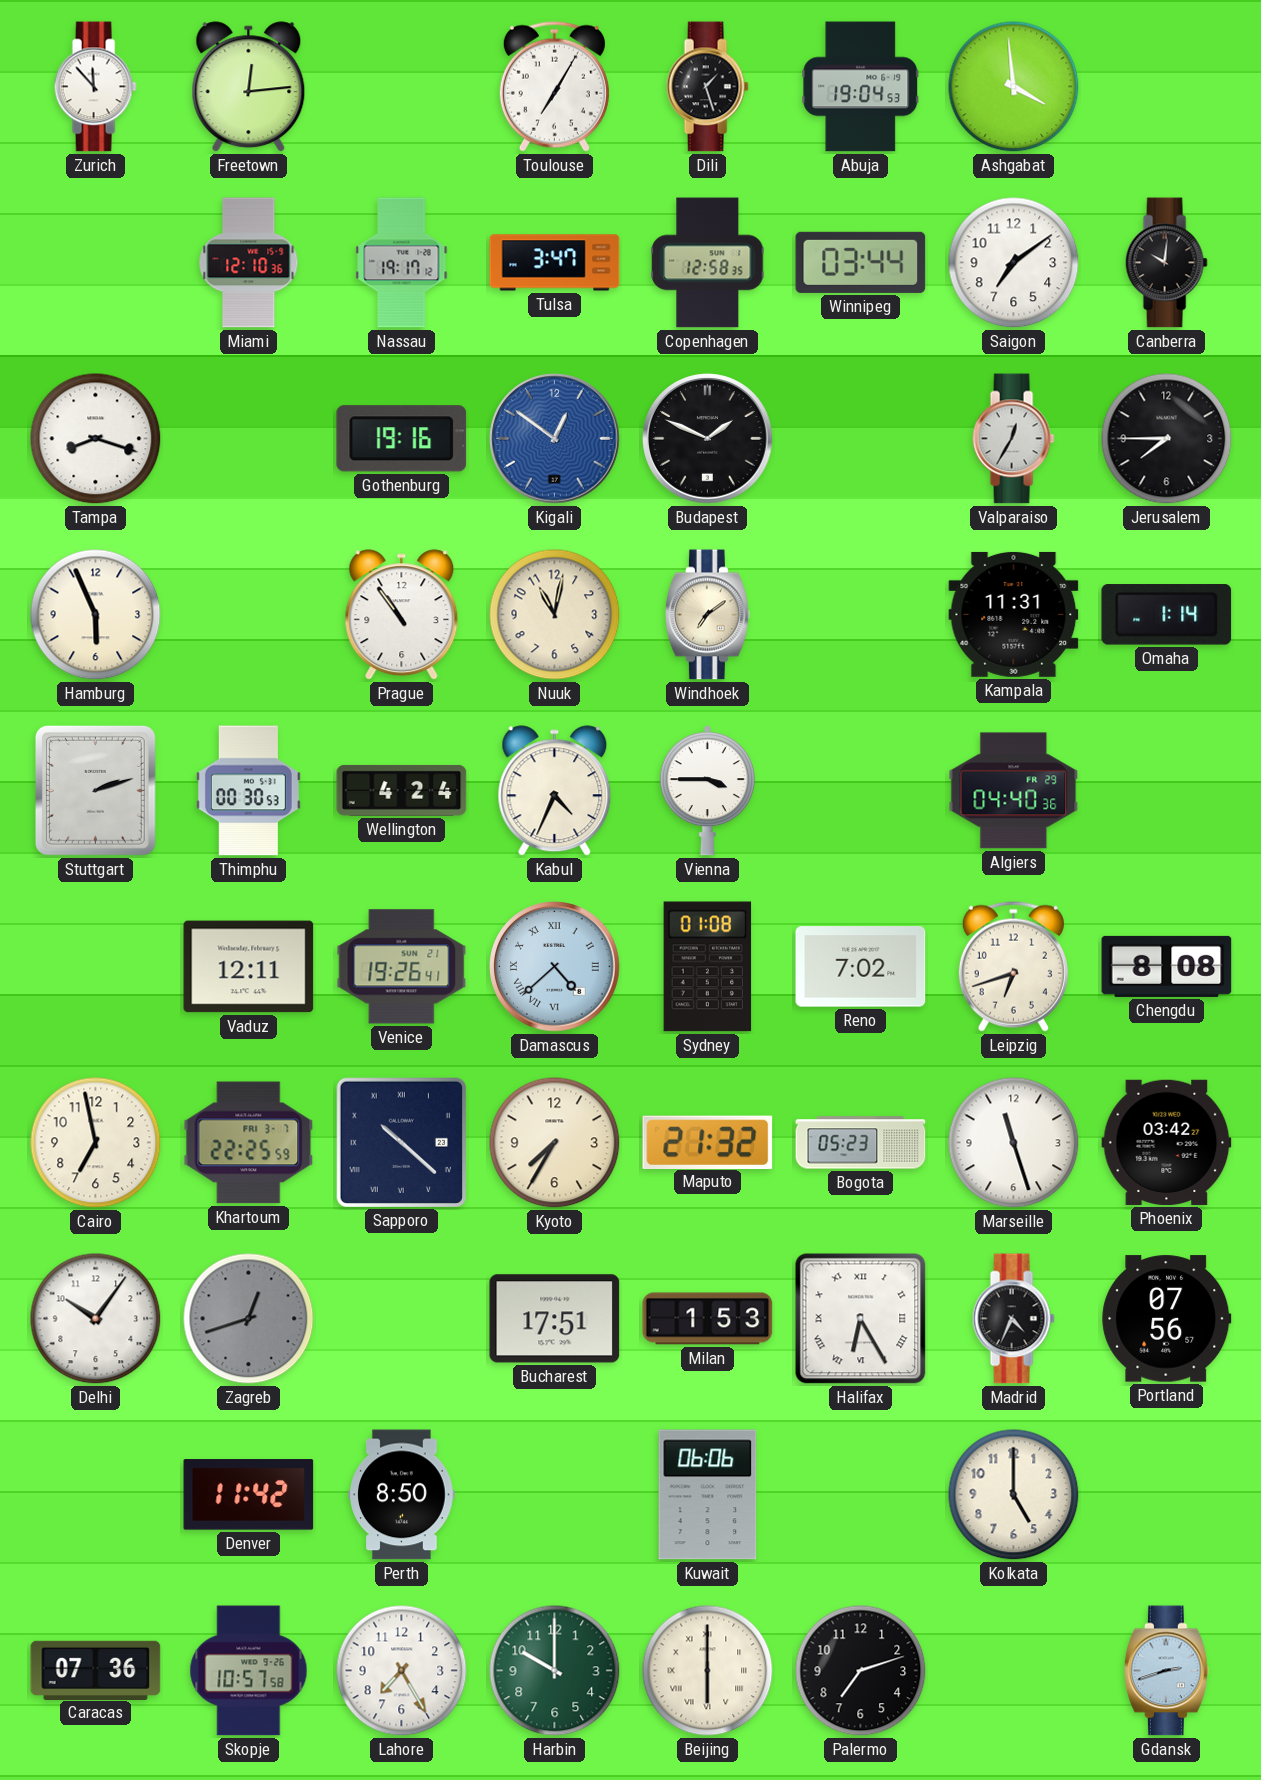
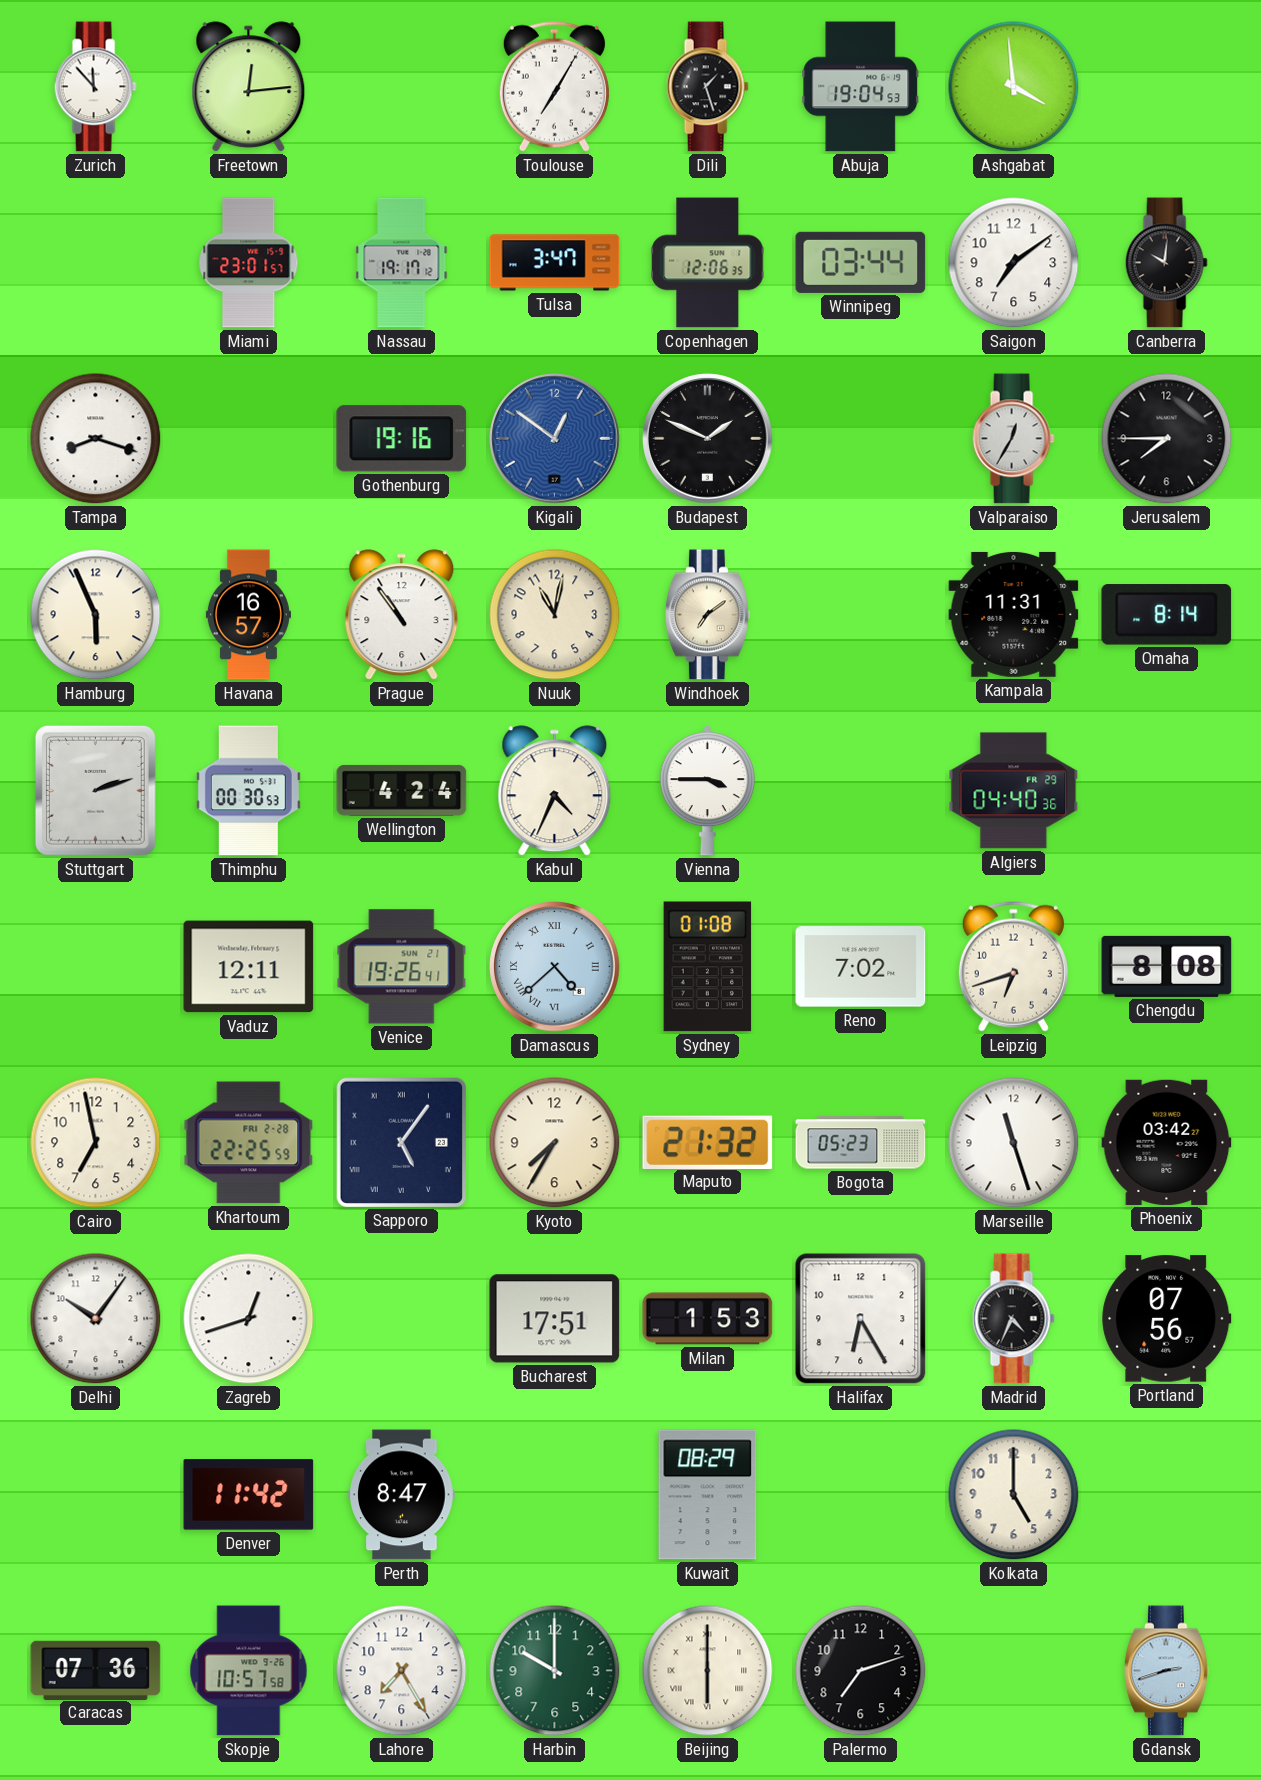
Miami: 12:10 -> 23:01 (249, 263)
Copenhagen: 12:58 -> 12:06 (708, 263)
Havana: none -> 16:57 (248, 615)
Omaha: 1:14 -> 8:14 (1167, 615)
Khartoum date: FRI 3-7 -> FRI 2-28 (249, 1143)
Sapporo: 10:22 -> 5:06 (401, 1142)
Zagreb dial: grey -> white (249, 1319)
Halifax numerals: Roman -> Arabic (861, 1319)
Perth: 8:50 -> 8:47 (402, 1495)
Kuwait: 06:06 -> 08:29 (708, 1495)
